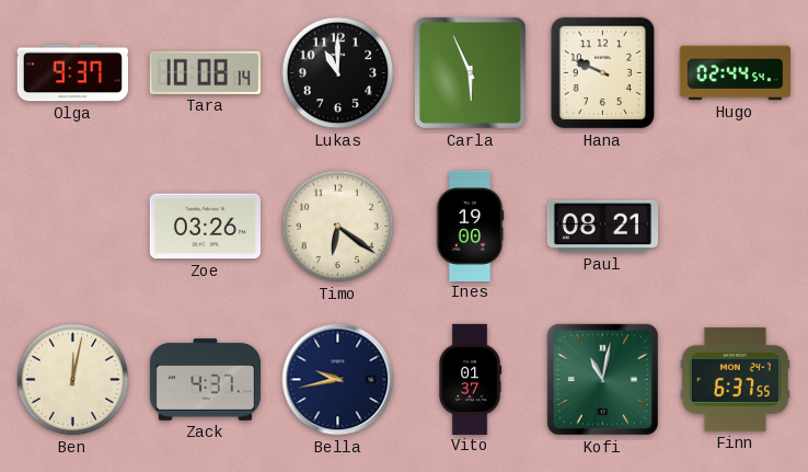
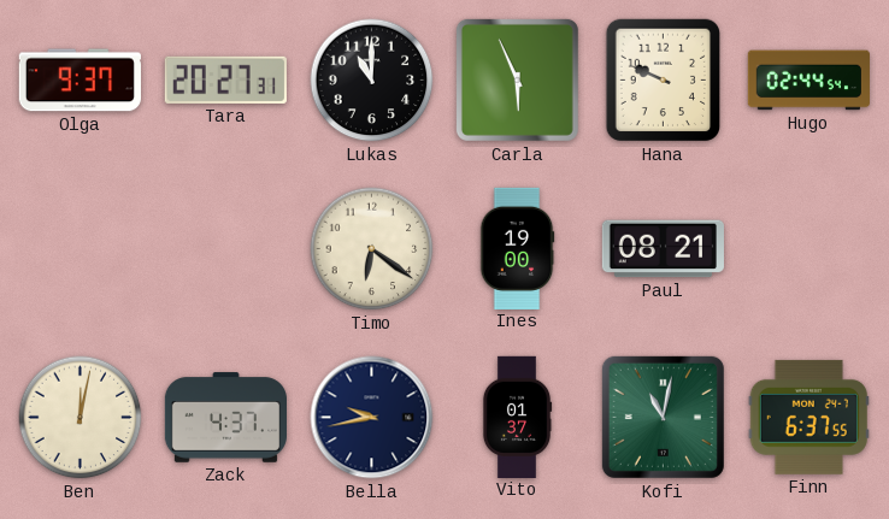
Tara: 10:08 -> 20:27 (225, 79)
Zoe: 03:26 -> none (205, 227)
